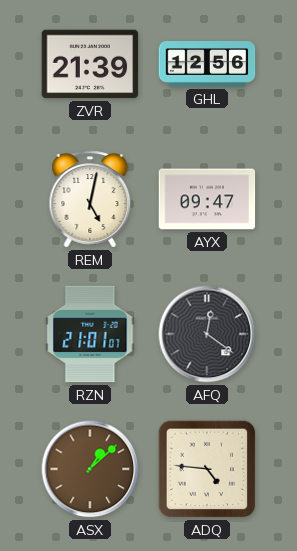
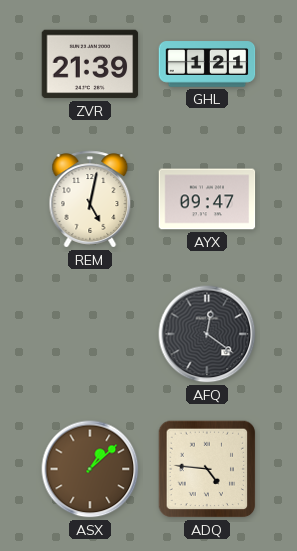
GHL: 12:56 -> 1:21 (207, 64)
RZN: 21:01 -> none (90, 334)
